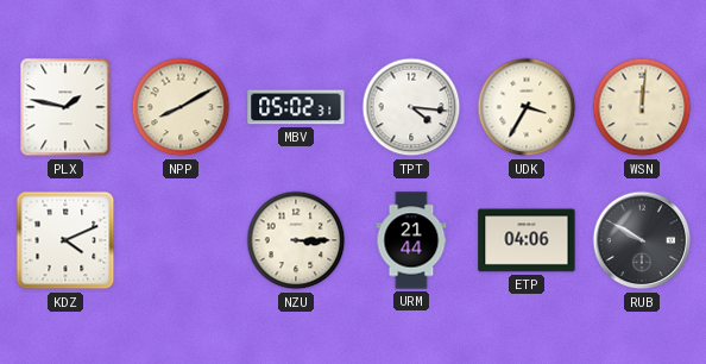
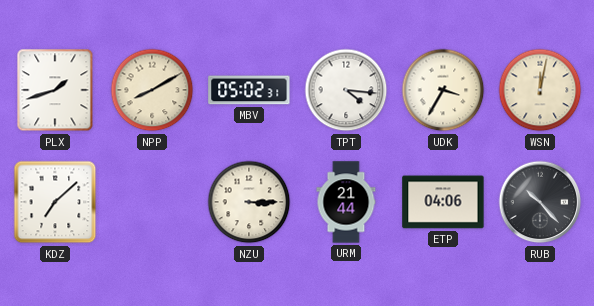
PLX: 1:47 -> 1:42 (55, 90)
WSN: 12:01 -> 12:02 (540, 90)
KDZ: 4:11 -> 7:08 (55, 202)
RUB: 9:50 -> 10:23 (540, 202)
